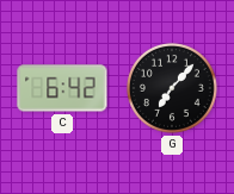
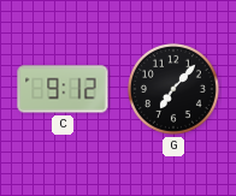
C: 6:42 -> 9:12 (63, 89)
